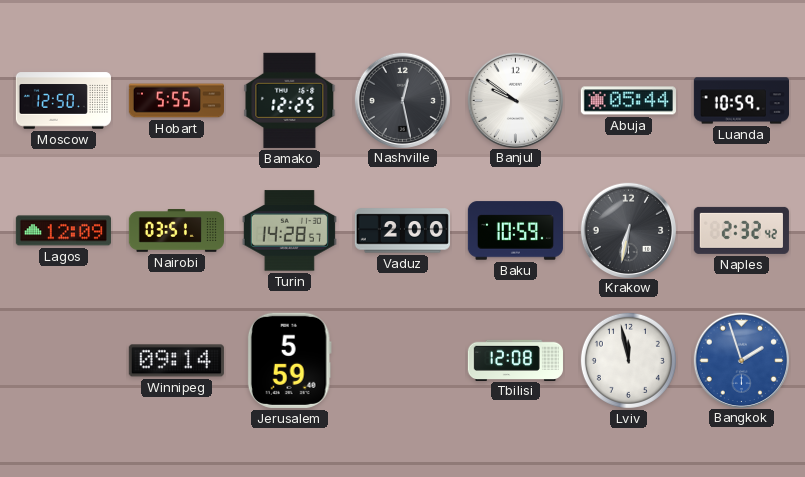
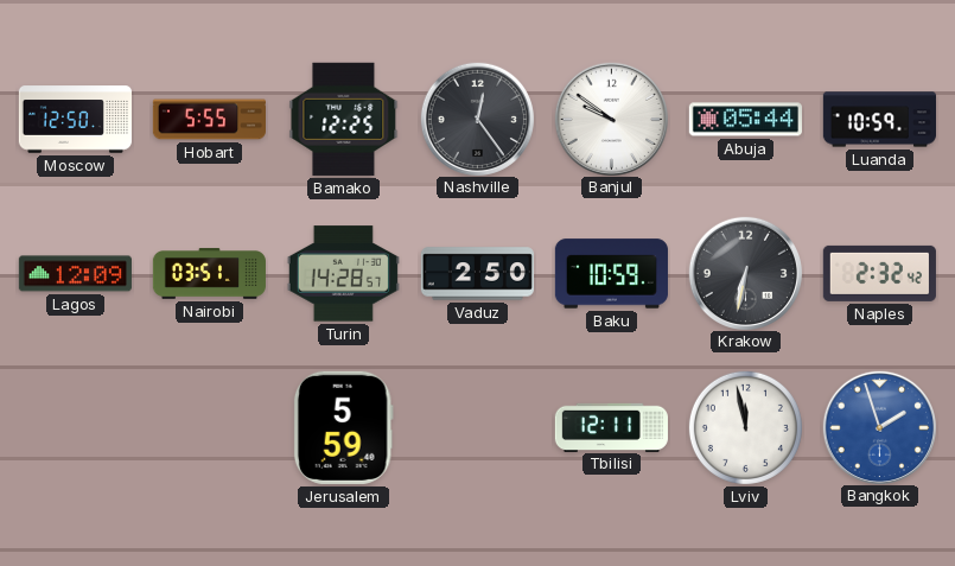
Nashville: 12:28 -> 12:24 (477, 119)
Vaduz: 2:00 -> 2:50 (477, 274)
Winnipeg: 09:14 -> none (176, 361)
Tbilisi: 12:08 -> 12:11 (611, 427)
